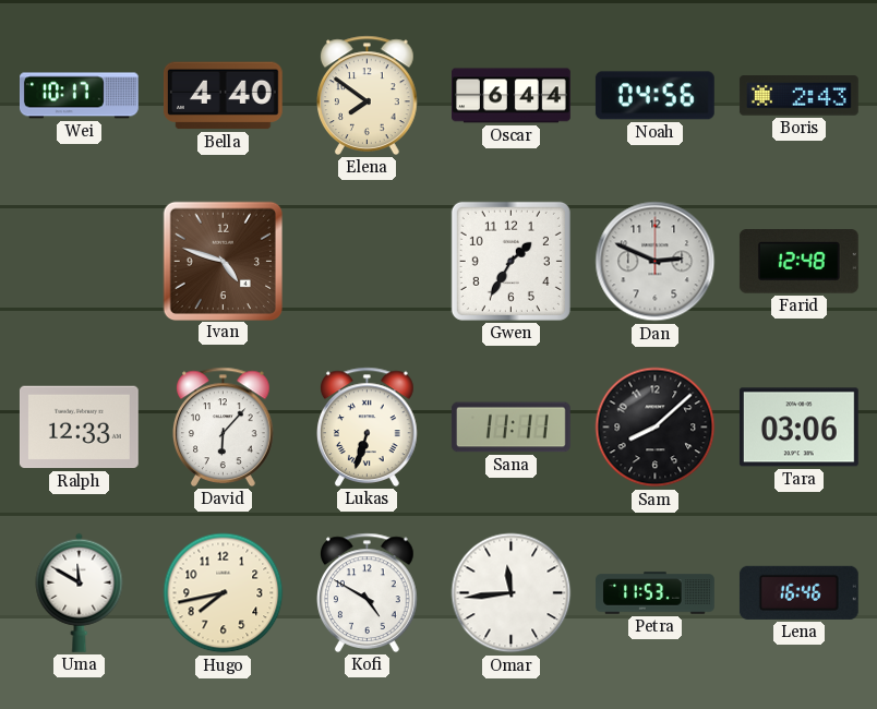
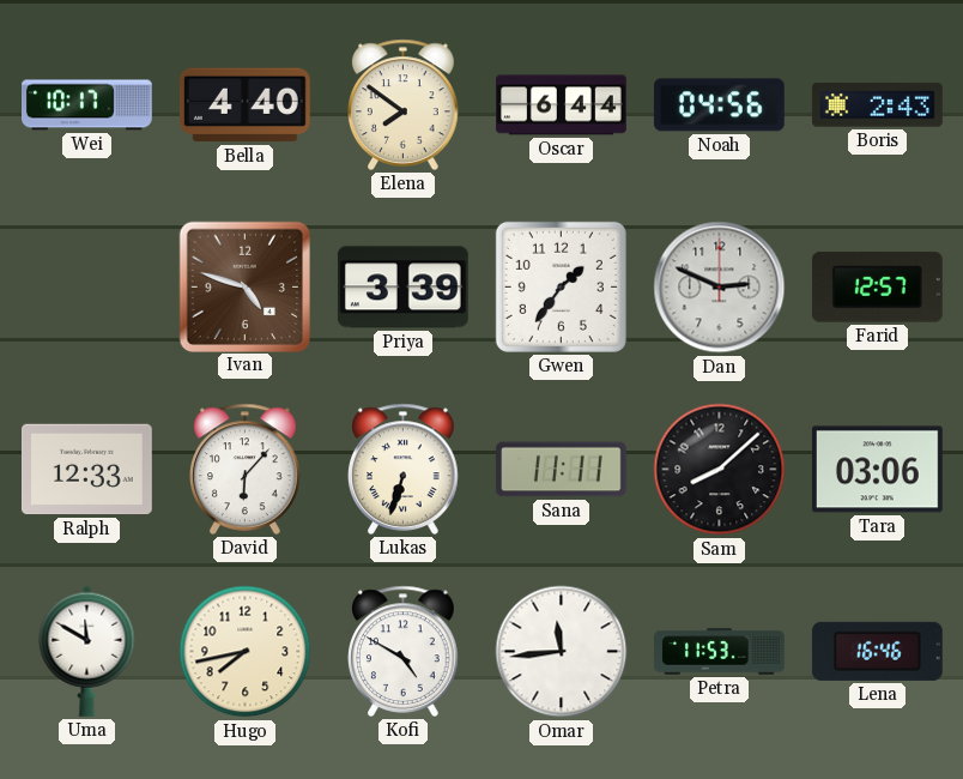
Priya: none -> 3:39 (402, 288)
Gwen: 1:35 -> 1:36 (561, 286)
Farid: 12:48 -> 12:57 (877, 288)
